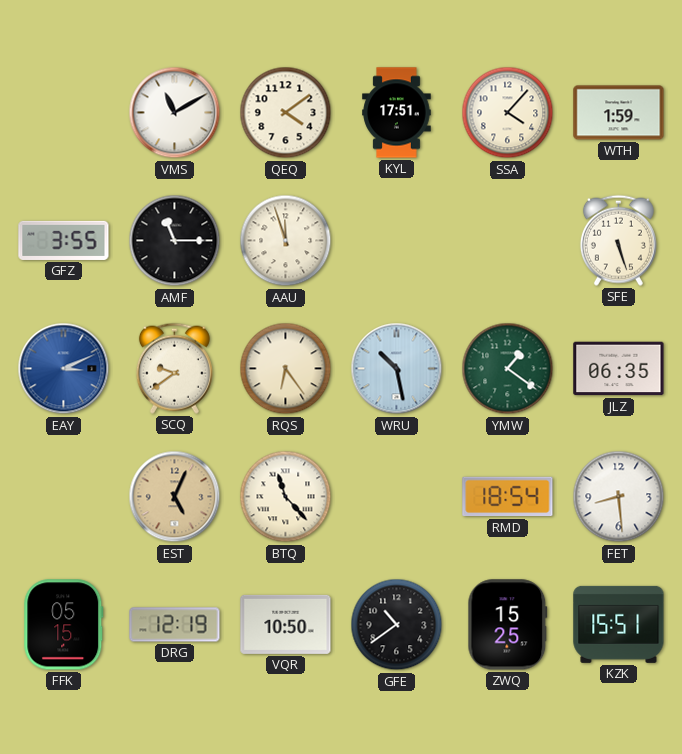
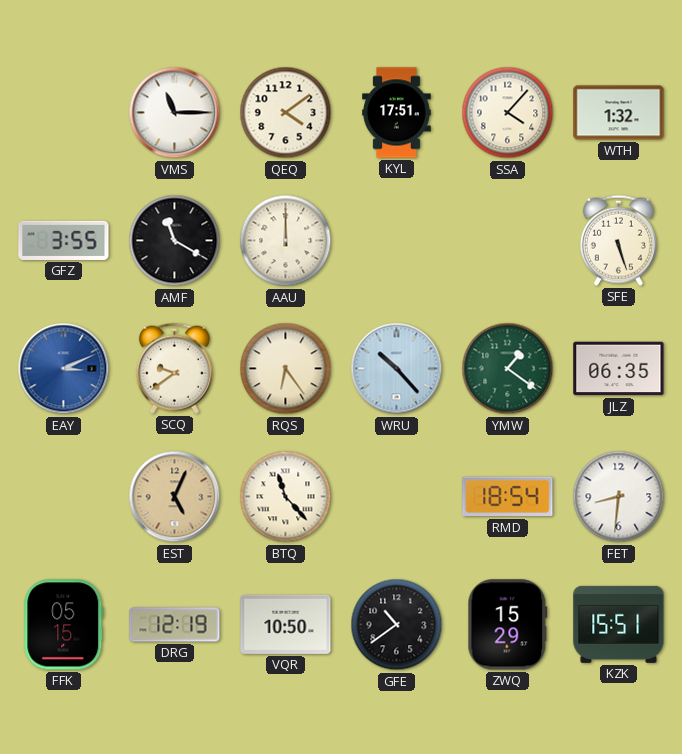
VMS: 11:10 -> 11:15 (175, 113)
WTH: 1:59 -> 1:32 (619, 113)
AMF: 11:15 -> 11:20 (175, 241)
AAU: 11:57 -> 12:00 (286, 241)
WRU: 10:28 -> 10:23 (397, 369)
FET: 8:29 -> 8:31 (619, 497)
ZWQ: 15:25 -> 15:29 (508, 625)
